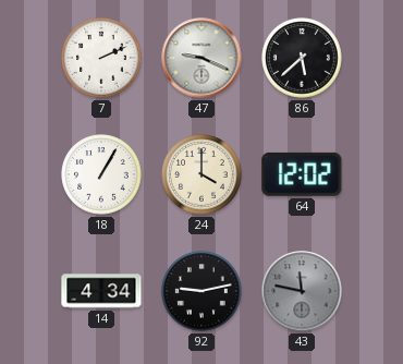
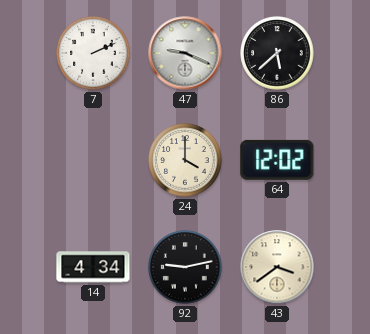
18: 1:05 -> none (101, 174)
43: 11:47 -> 3:39 (277, 267)
43 dial: grey -> cream (277, 267)
